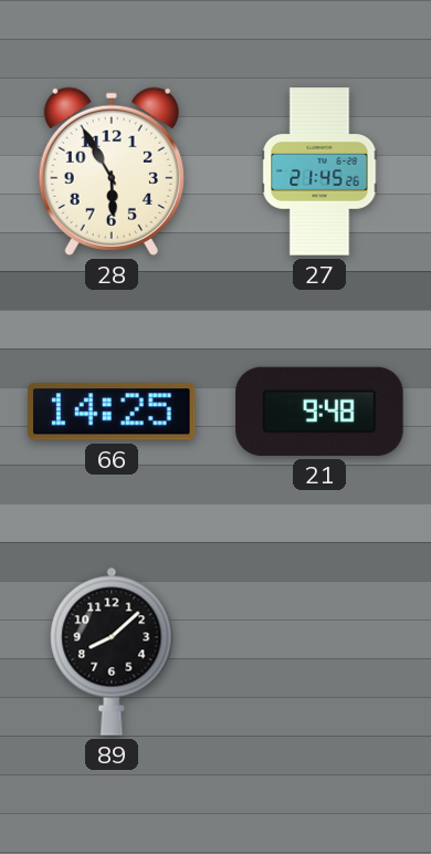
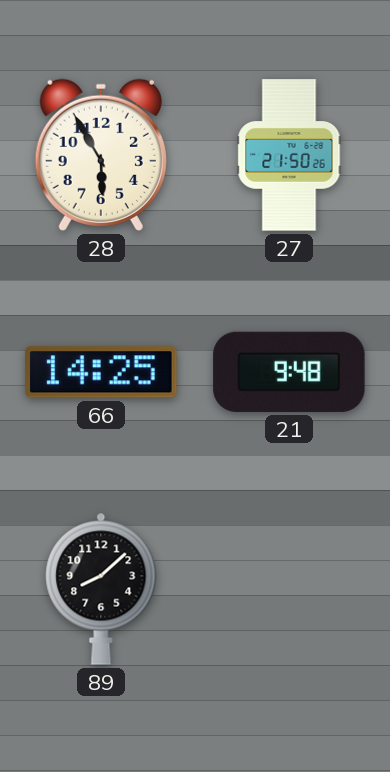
27: 21:45 -> 21:50 (289, 155)
